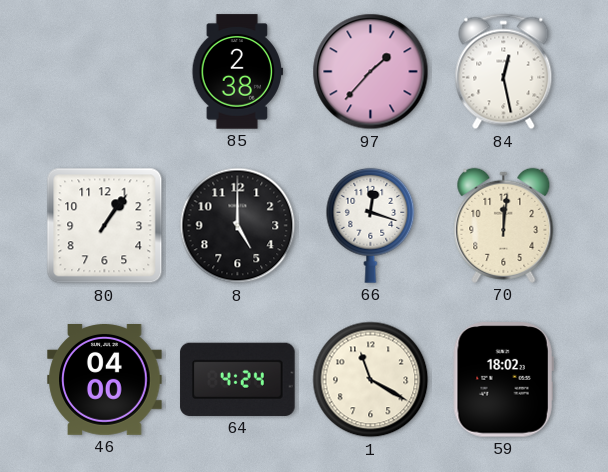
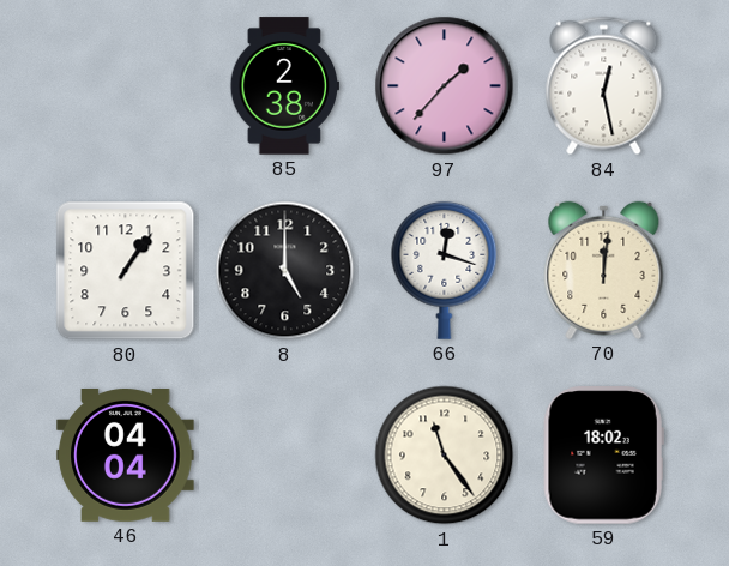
46: 04:00 -> 04:04 (126, 456)
64: 4:24 -> none (238, 379)
1: 11:20 -> 11:24 (445, 456)
